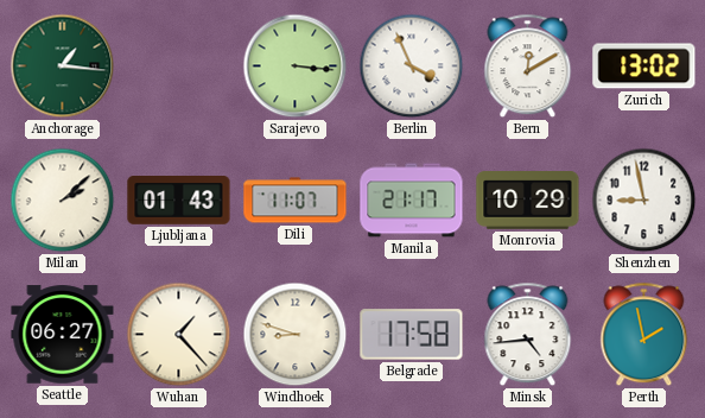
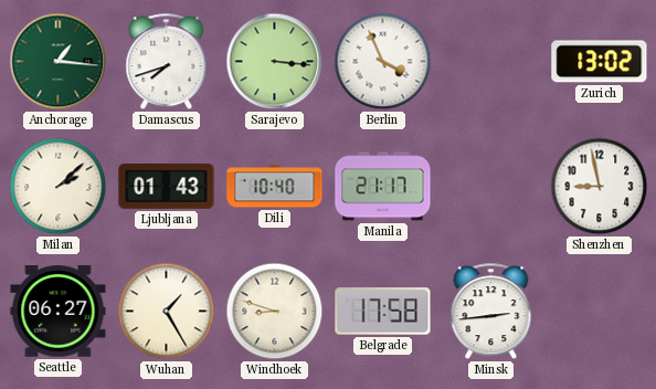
Damascus: none -> 7:42 (167, 62)
Bern: 12:10 -> none (528, 66)
Dili: 11:07 -> 10:40 (275, 187)
Monrovia: 10:29 -> none (528, 201)
Wuhan: 1:23 -> 1:25 (167, 312)
Minsk: 4:44 -> 2:44 (491, 312)
Perth: 1:58 -> none (644, 335)
